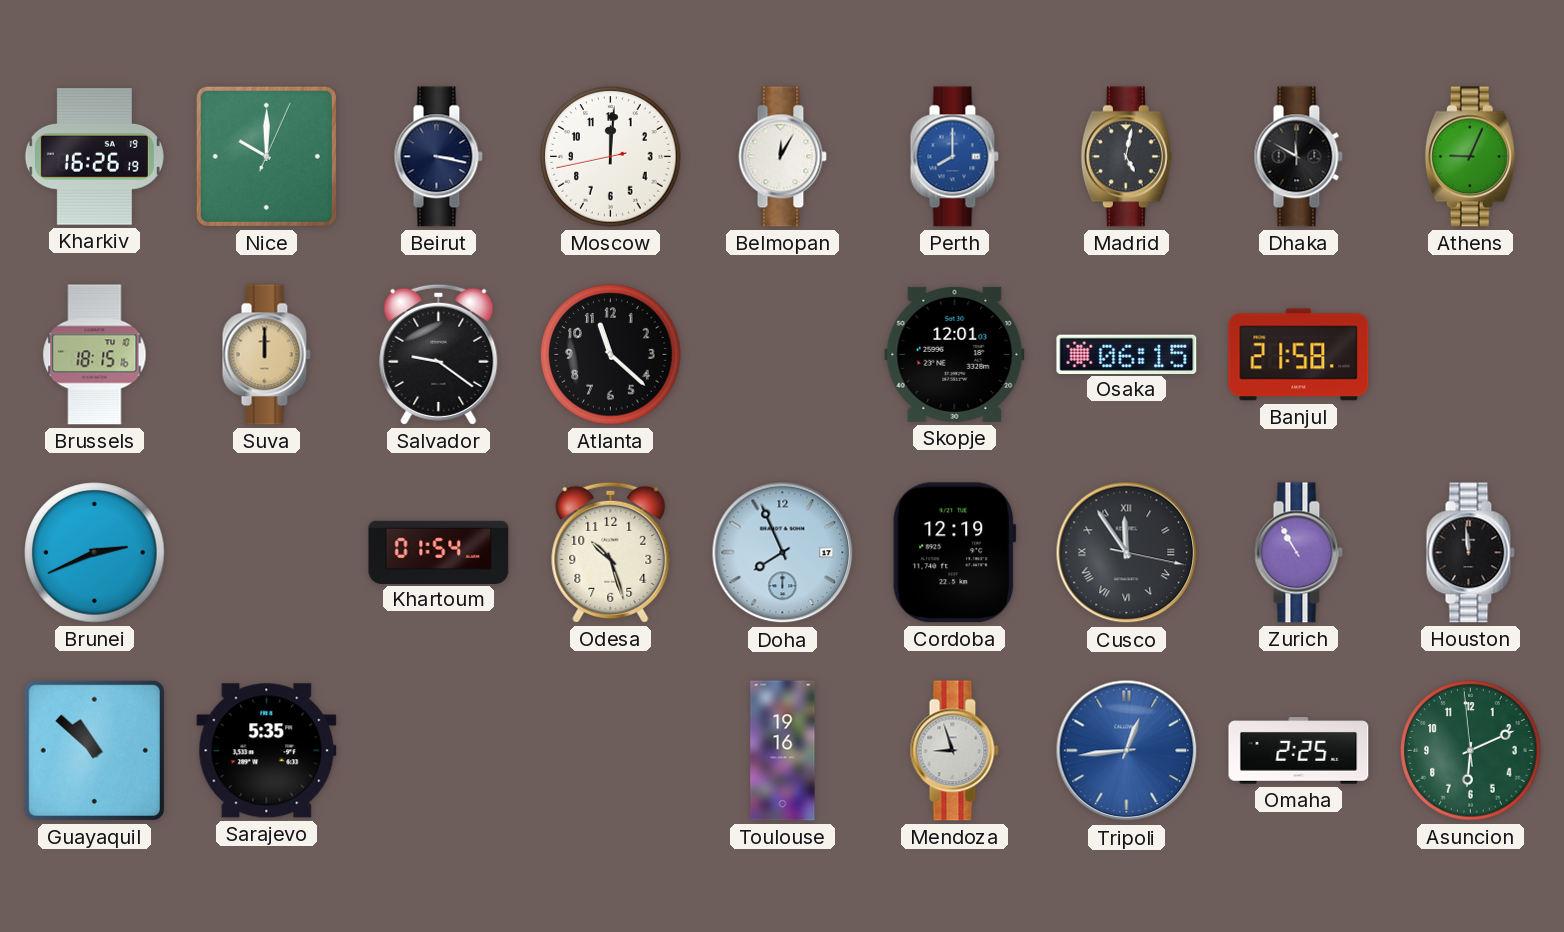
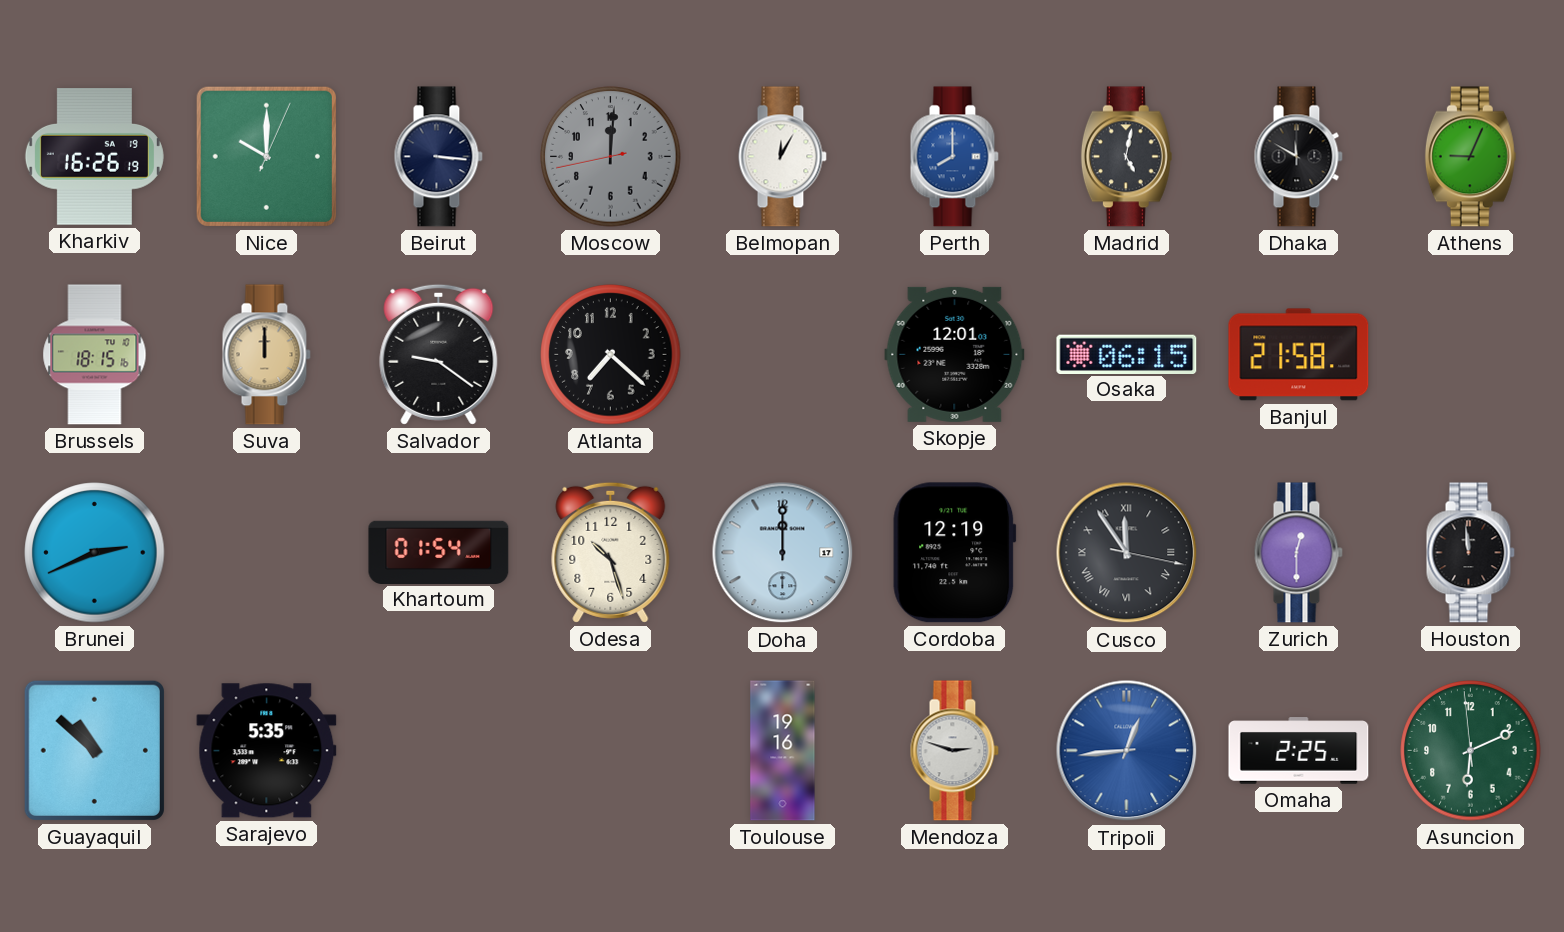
Beirut: 3:17 -> 3:16 (438, 157)
Moscow dial: white -> grey (611, 157)
Atlanta: 11:22 -> 7:22 (611, 355)
Doha: 7:56 -> 12:00 (783, 553)
Zurich: 10:55 -> 12:30 (1298, 553)
Mendoza: 8:57 -> 2:48 (954, 751)
